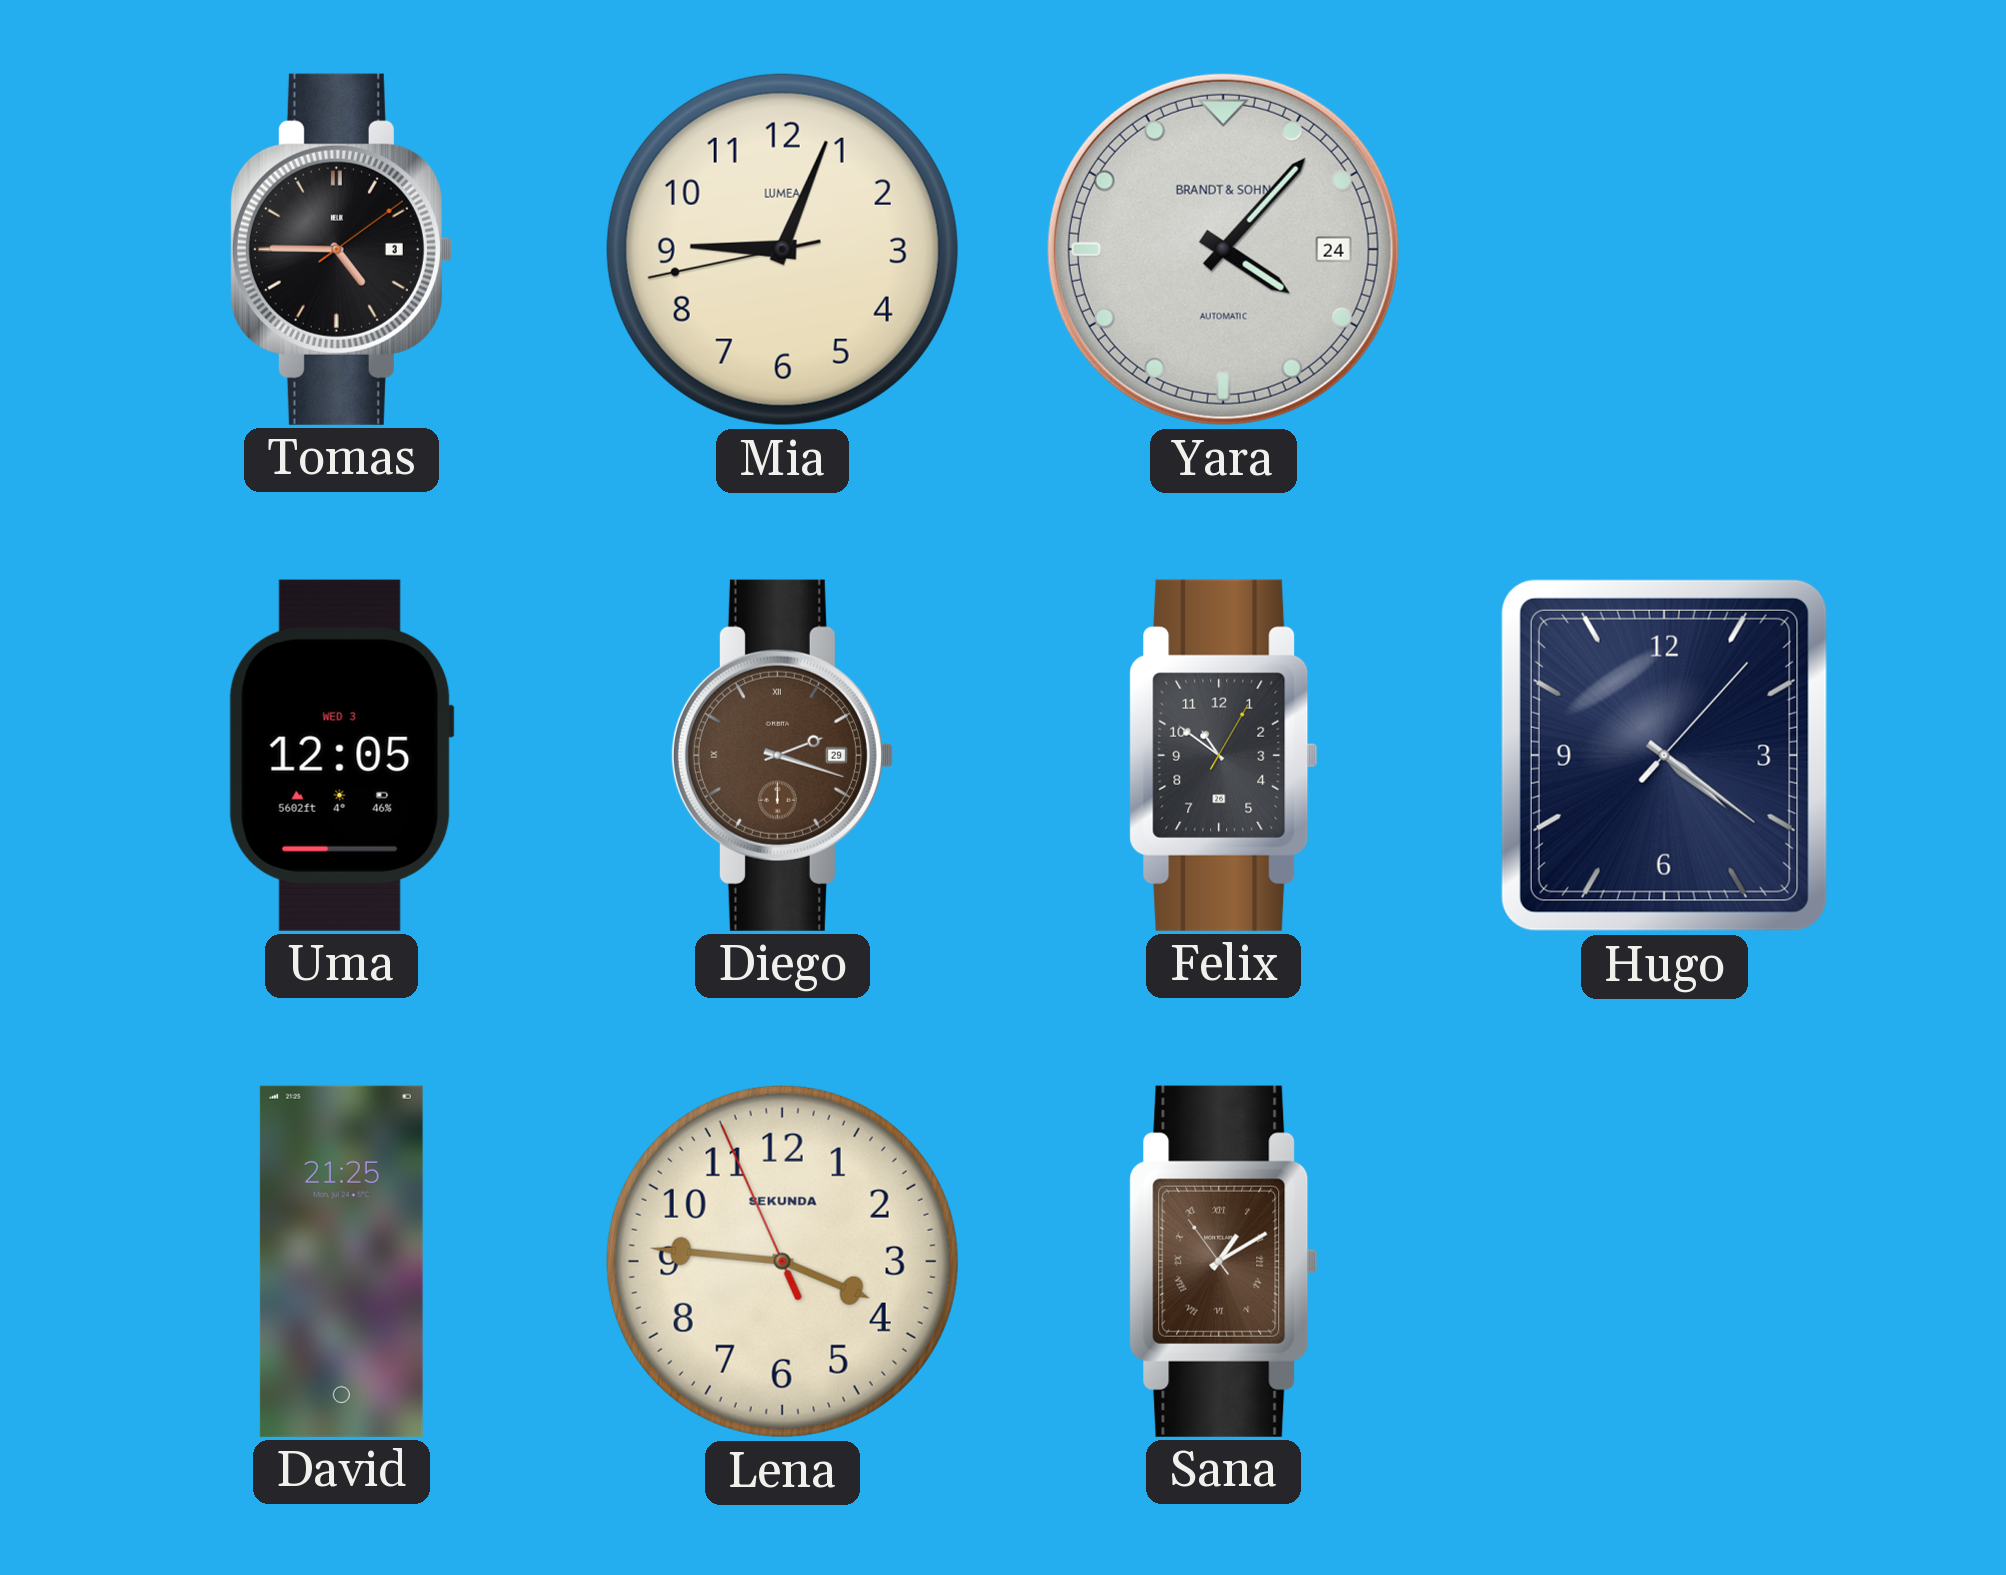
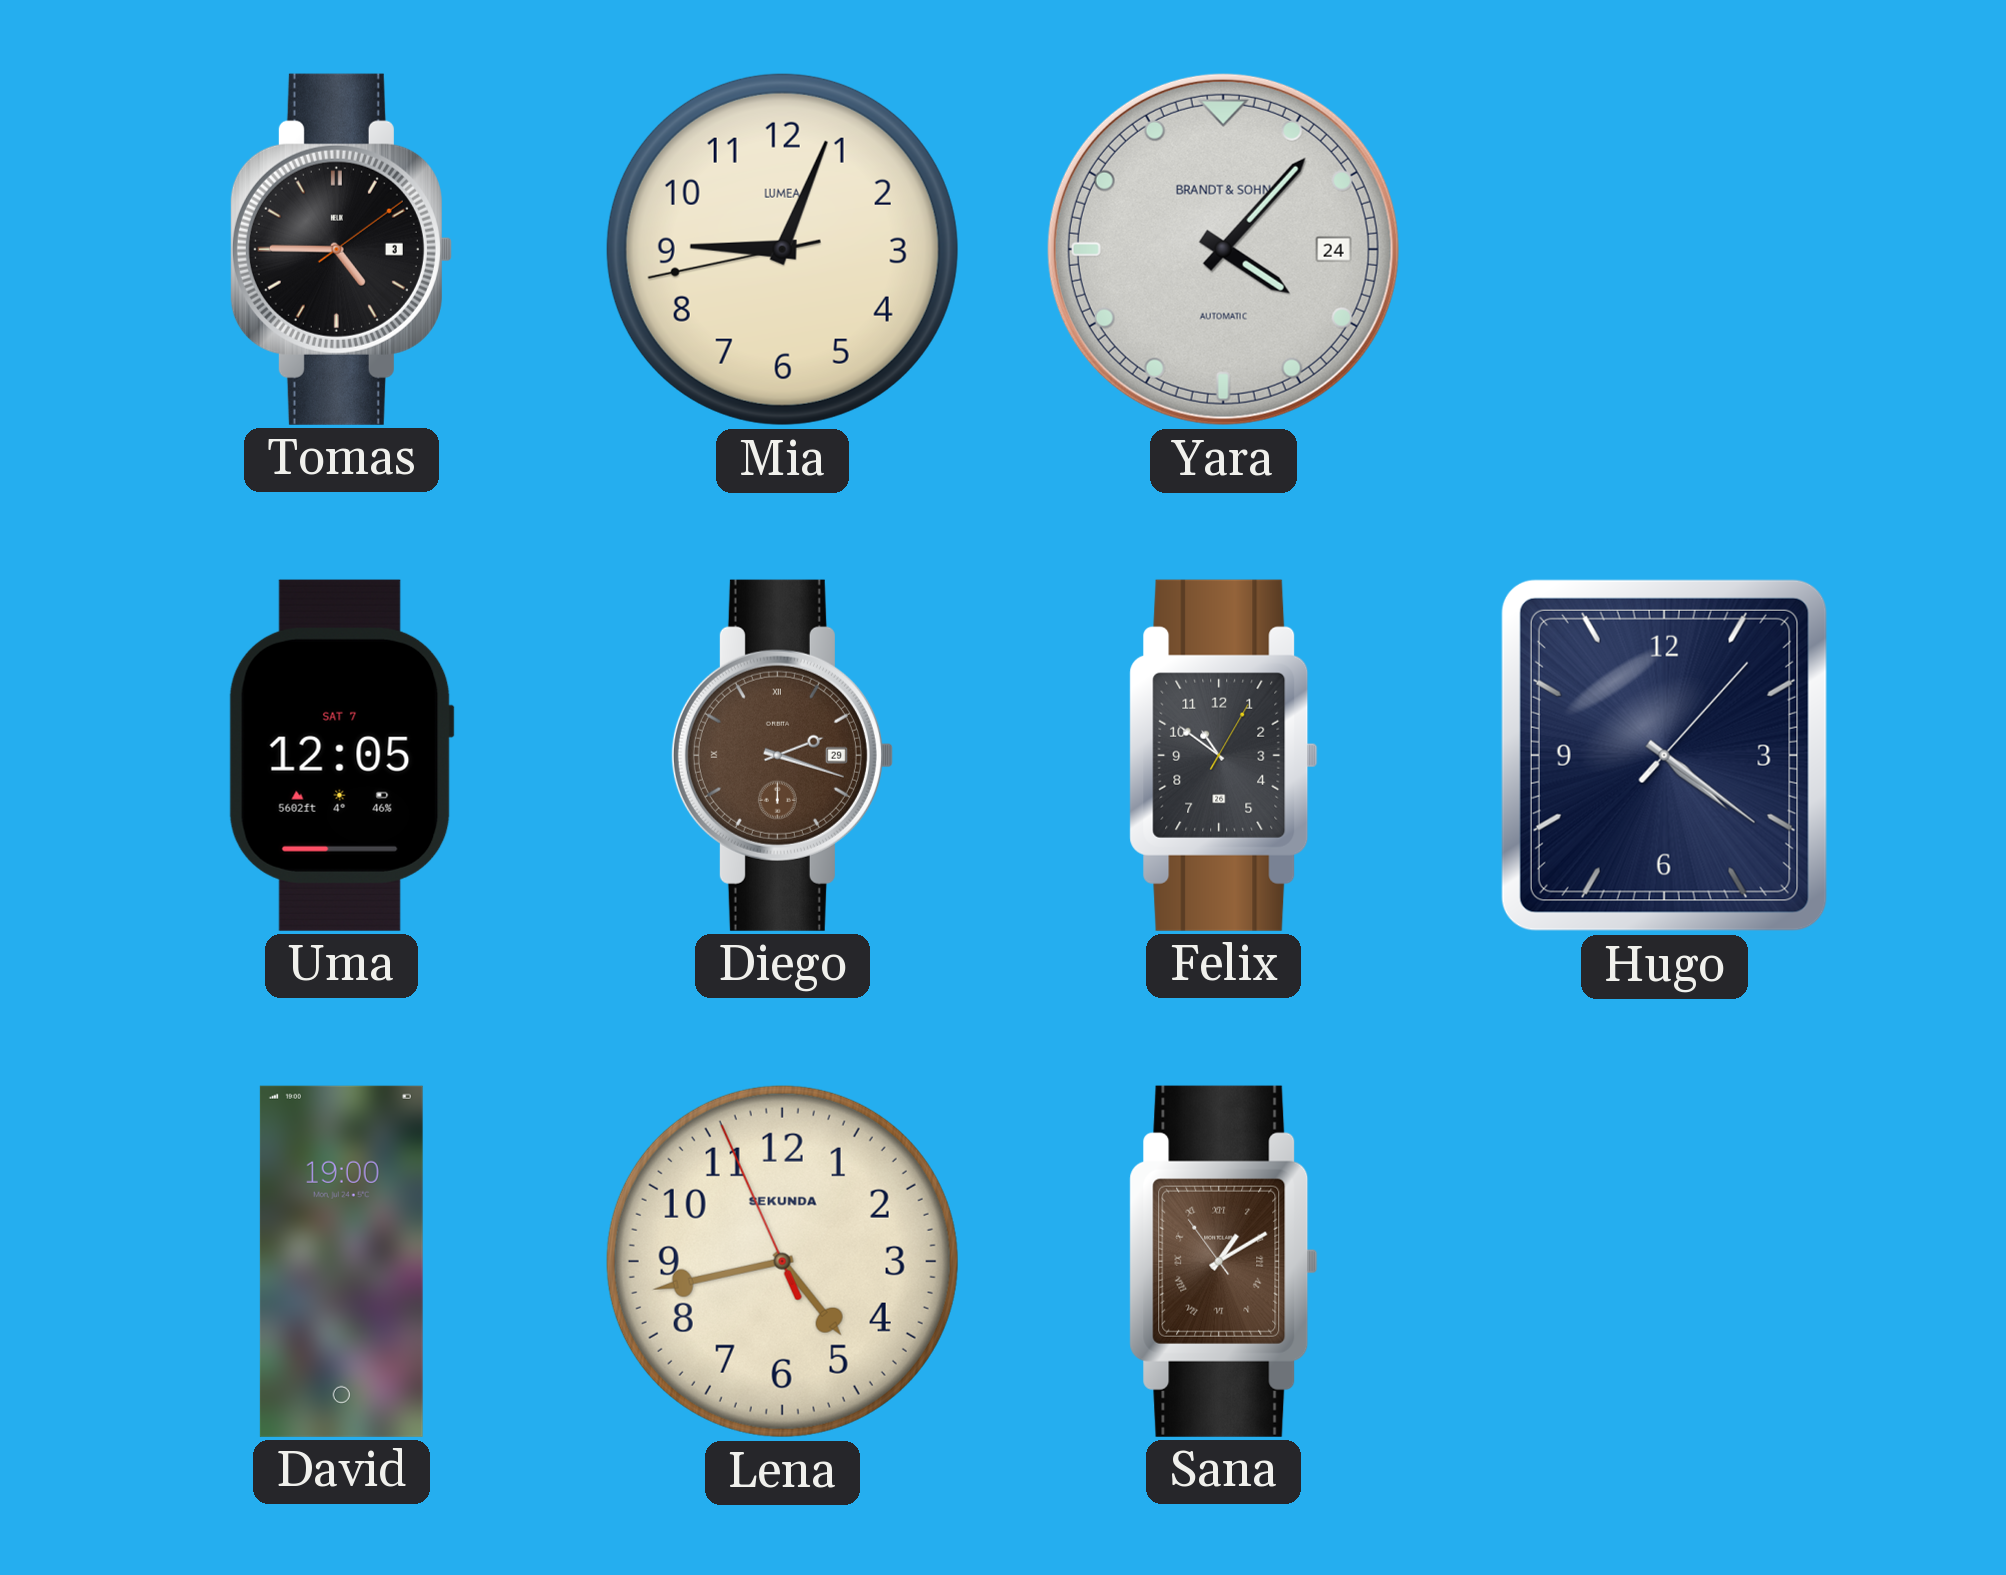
Uma date: WED 3 -> SAT 7 (341, 755)
David: 21:25 -> 19:00 (341, 1261)
Lena: 3:45 -> 4:42 (782, 1261)
